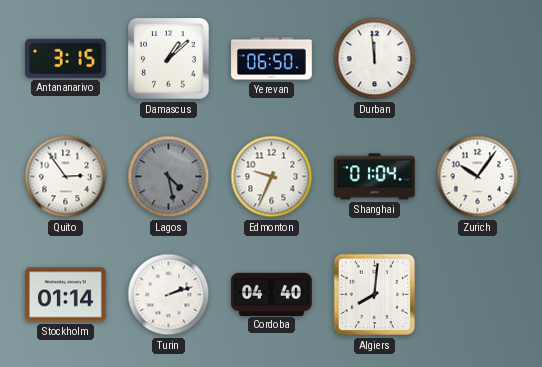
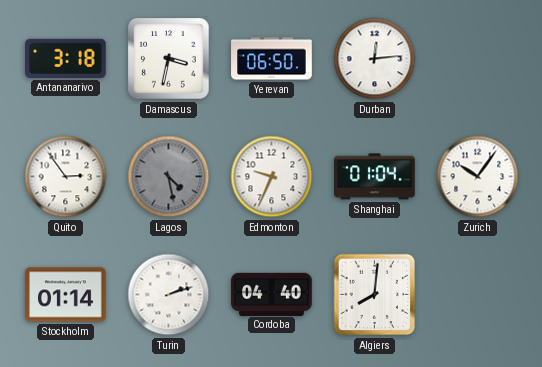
Antananarivo: 3:15 -> 3:18 (66, 58)
Damascus: 1:08 -> 3:32 (169, 59)
Durban: 11:59 -> 12:14 (375, 59)
